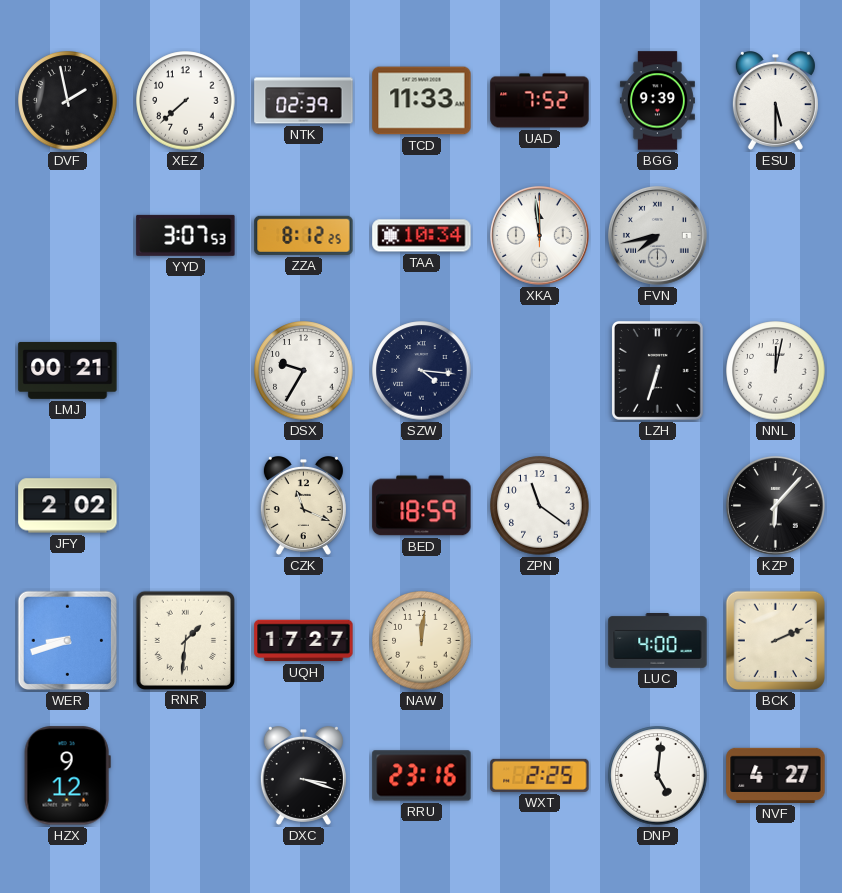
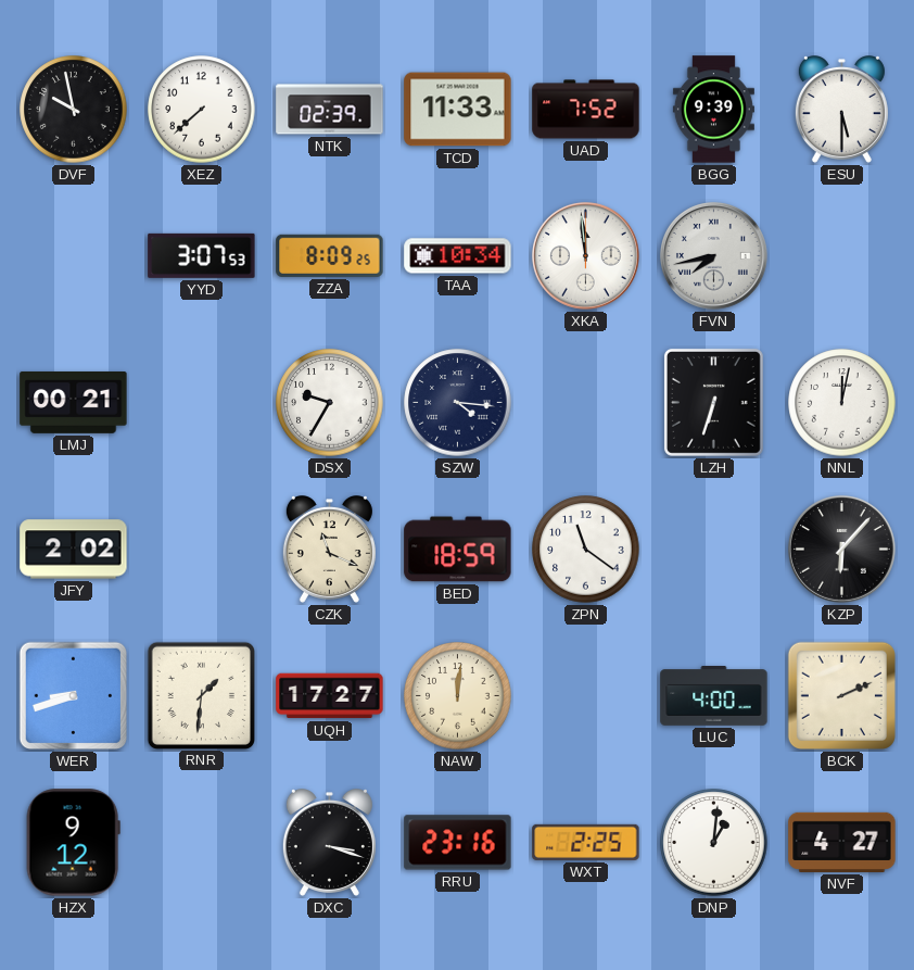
DVF: 1:58 -> 9:58 (74, 110)
ZZA: 8:12 -> 8:09 (330, 255)
DNP: 5:01 -> 1:01 (714, 843)
